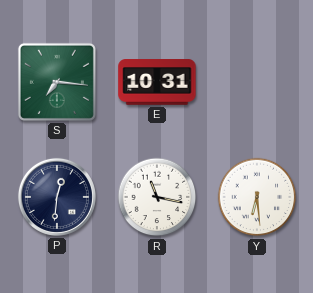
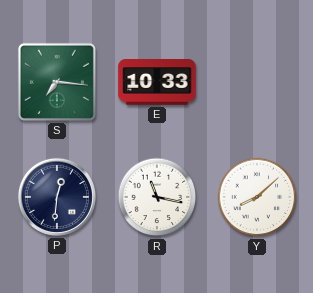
E: 10:31 -> 10:33 (157, 82)
Y: 6:29 -> 8:08 (257, 197)
